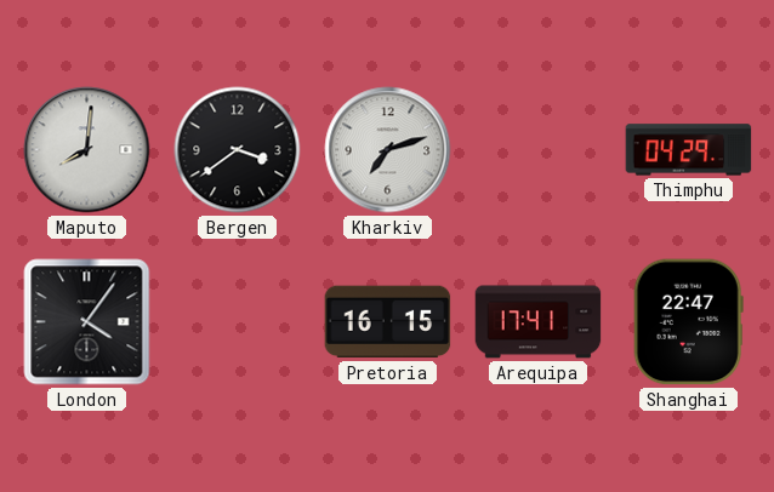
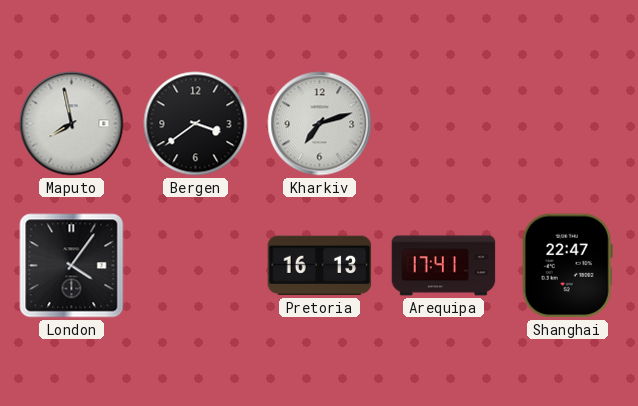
Maputo: 8:01 -> 7:58 (72, 124)
Thimphu: 04:29 -> none (689, 150)
Pretoria: 16:15 -> 16:13 (320, 266)
